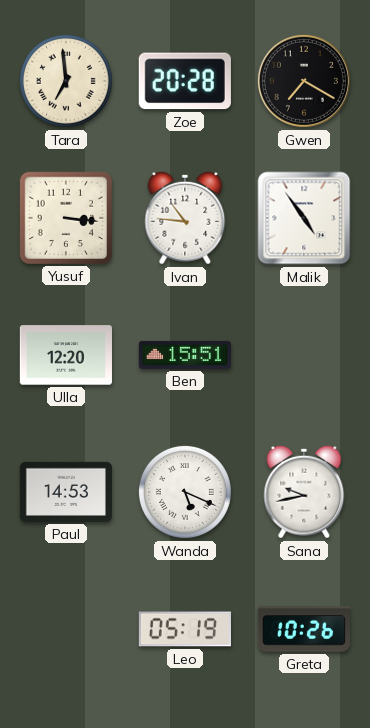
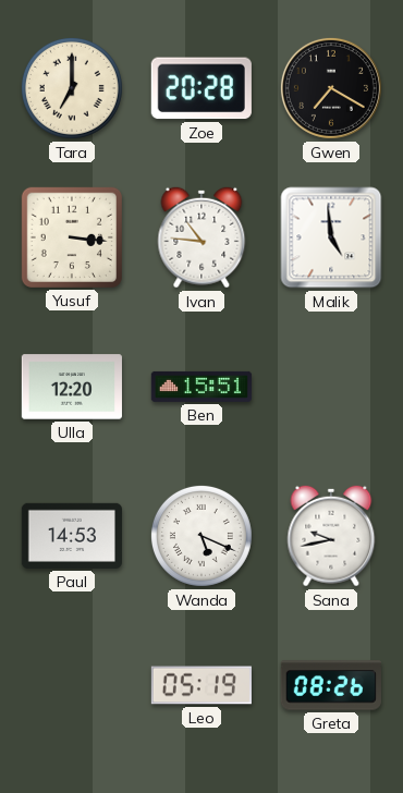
Tara: 6:59 -> 7:00 (72, 88)
Malik: 4:54 -> 4:59 (331, 237)
Greta: 10:26 -> 08:26 (331, 685)
